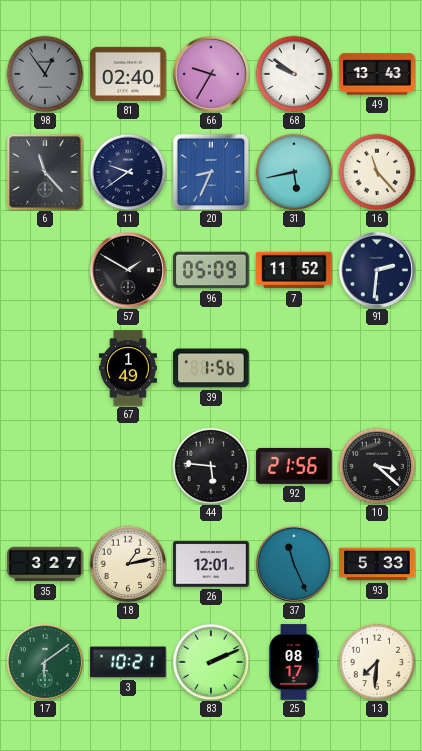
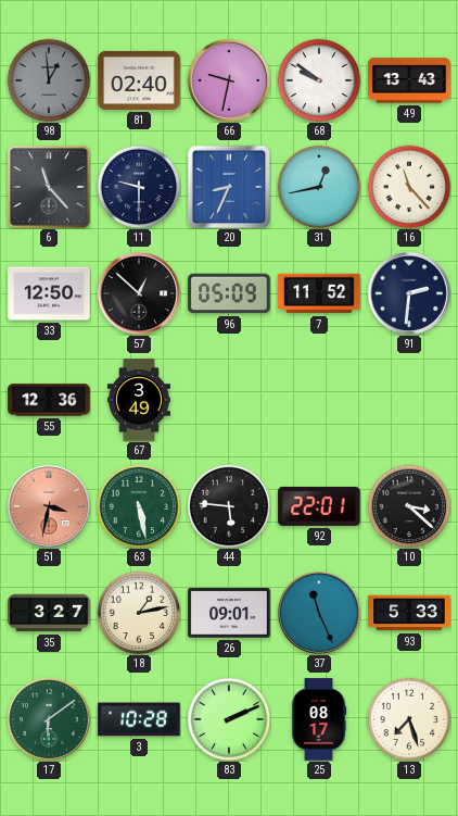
98: 12:54 -> 12:59 (49, 80)
66: 9:35 -> 9:32 (229, 80)
11: 9:39 -> 9:30 (139, 187)
31: 5:43 -> 12:43 (319, 187)
33: none -> 12:50 (49, 293)
57: 1:50 -> 12:52 (139, 293)
55: none -> 12:36 (49, 400)
67: 1:49 -> 3:49 (139, 400)
39: 1:56 -> none (211, 368)
51: none -> 3:32 (49, 506)
63: none -> 5:28 (139, 506)
92: 21:56 -> 22:01 (319, 506)
26: 12:01 -> 09:01 (229, 613)
3: 10:21 -> 10:28 (139, 719)
13: 7:31 -> 7:27 (409, 719)
